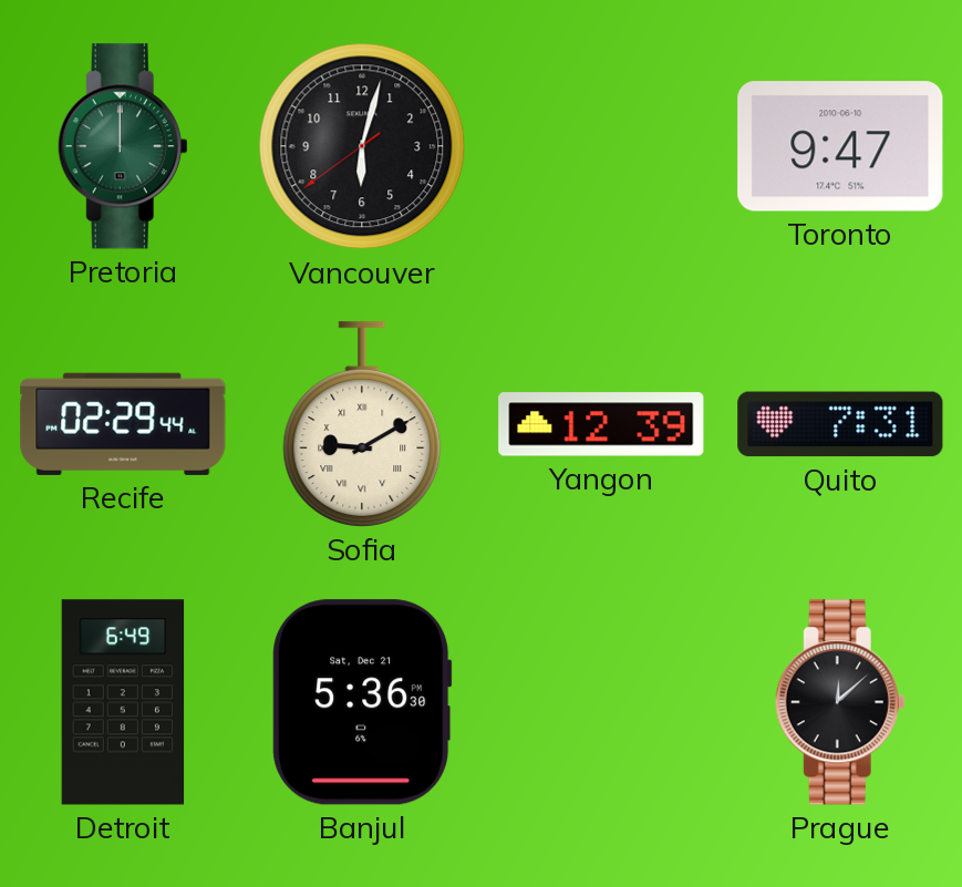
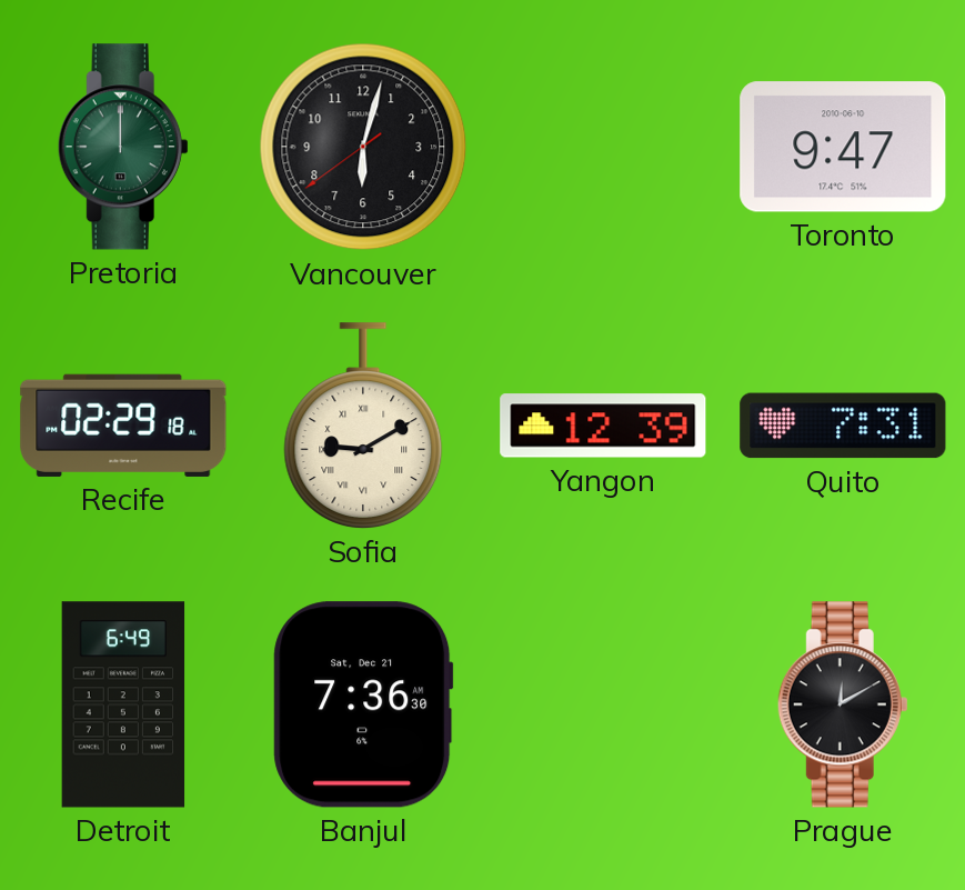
Recife: 02:29:44 -> 02:29:18 (123, 426)
Banjul: 5:36 -> 7:36 (363, 704)
Prague: 12:08 -> 12:10 (843, 704)
